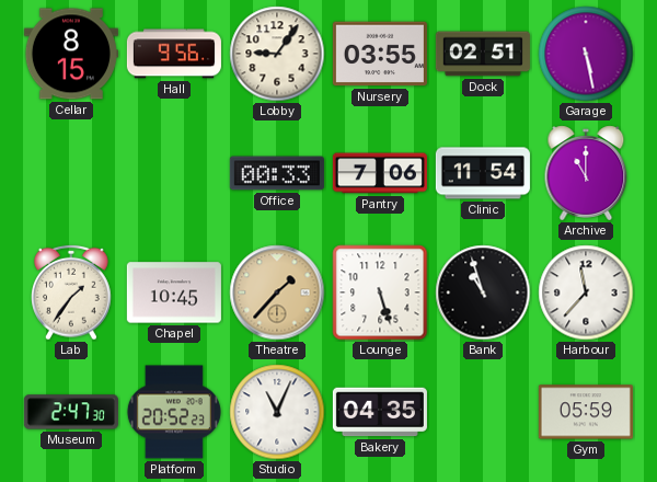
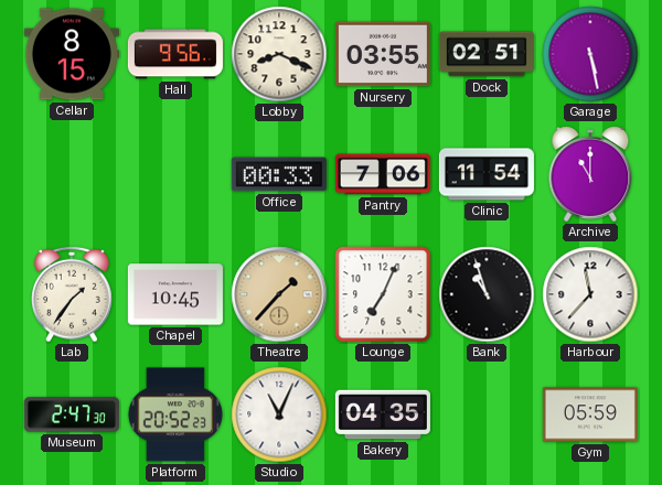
Lobby: 9:06 -> 8:19 (279, 54)
Lounge: 5:27 -> 7:04 (383, 294)
